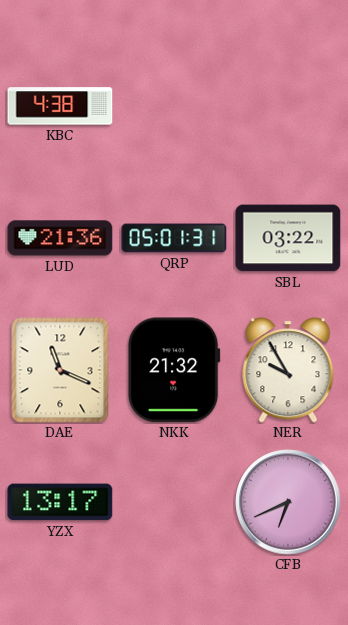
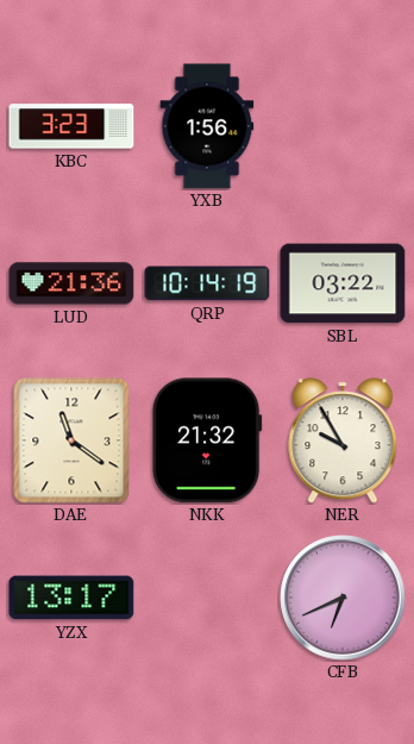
KBC: 4:38 -> 3:23 (71, 126)
YXB: none -> 1:56 (207, 126)
QRP: 05:01 -> 10:14 (207, 283)
DAE: 11:19 -> 11:21 (71, 440)
